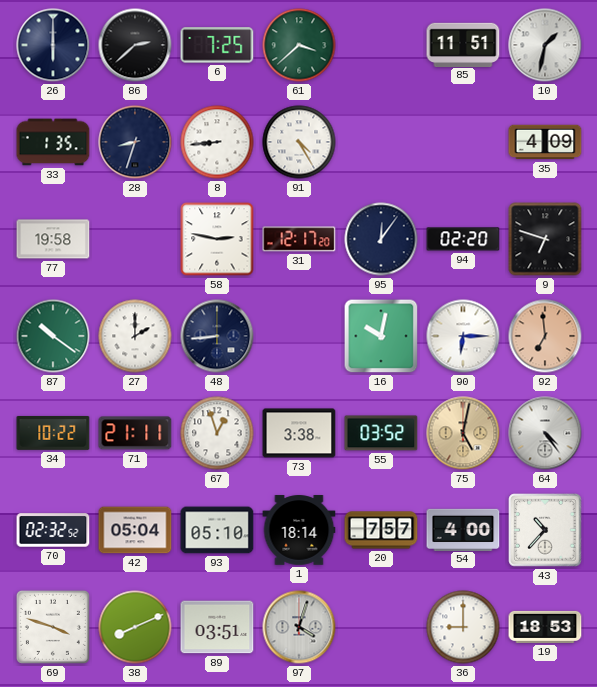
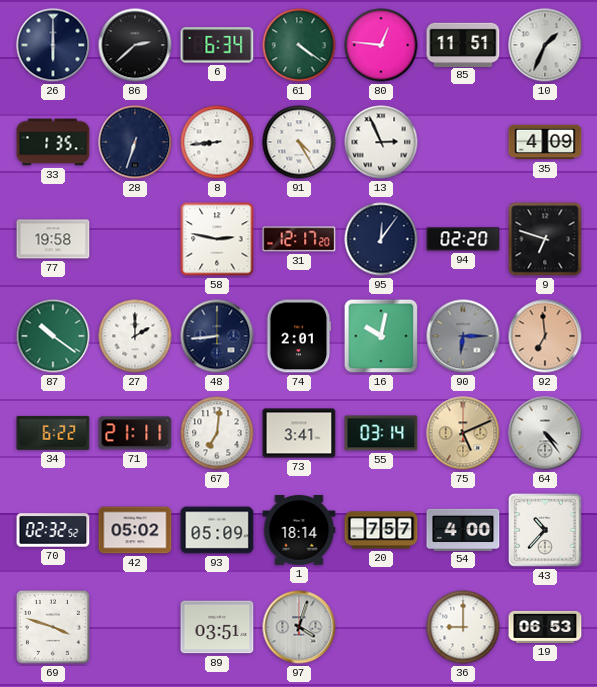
6: 7:25 -> 6:34 (217, 45)
61: 3:38 -> 4:21 (299, 45)
80: none -> 12:46 (381, 45)
10: 1:32 -> 1:34 (545, 45)
28: 8:33 -> 6:33 (135, 142)
13: none -> 2:56 (381, 142)
74: none -> 2:01 (299, 336)
90 dial: white -> grey (463, 336)
34: 10:22 -> 6:22 (53, 433)
67: 12:57 -> 7:01 (217, 433)
73: 3:38 -> 3:41 (299, 433)
55: 03:52 -> 03:14 (381, 433)
75: 5:02 -> 5:11 (463, 433)
42: 05:04 -> 05:02 (135, 530)
93: 05:10 -> 05:09 (217, 530)
38: 8:11 -> none (135, 627)
19: 18:53 -> 06:53 (545, 627)
